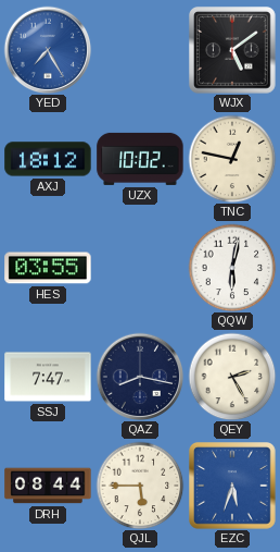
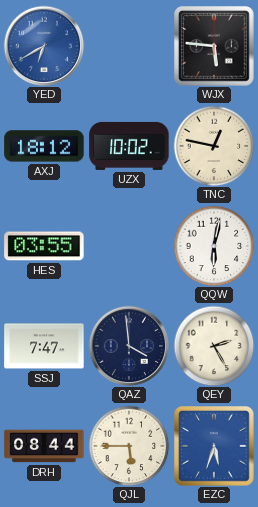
YED: 7:25 -> 6:40 (44, 46)
WJX: 5:09 -> 5:46 (215, 47)
QAZ: 8:17 -> 3:59 (129, 346)
